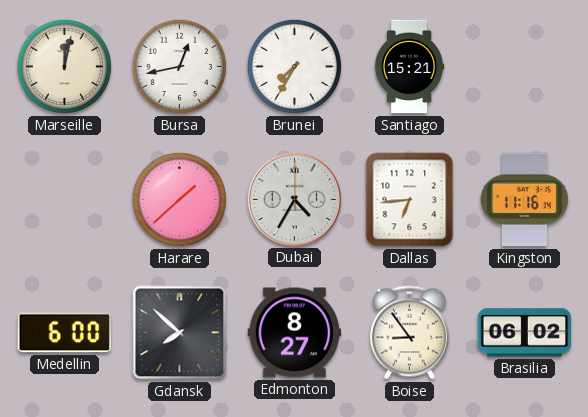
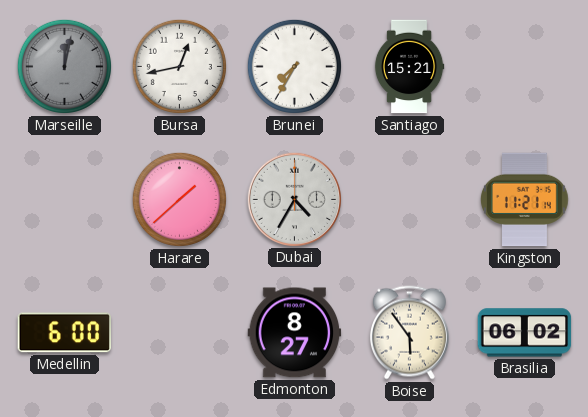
Marseille dial: cream -> grey (64, 66)
Dallas: 6:44 -> none (410, 200)
Kingston: 11:16 -> 11:21 (525, 200)
Gdansk: 7:52 -> none (180, 333)
Boise: 8:54 -> 5:54 (409, 333)
